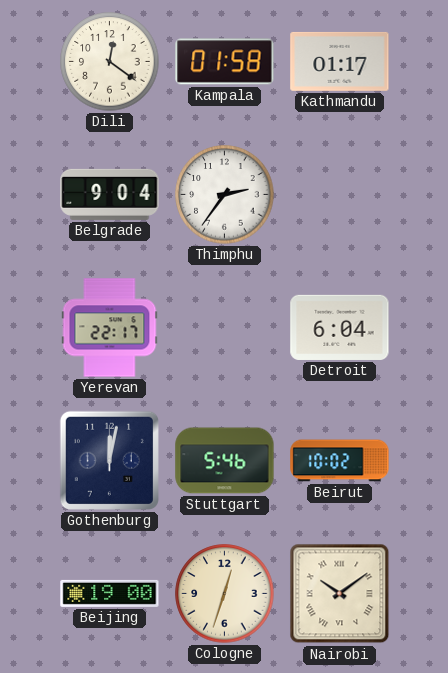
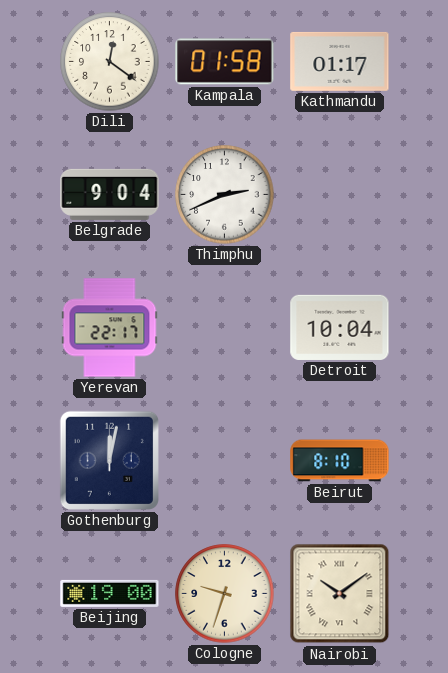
Thimphu: 2:36 -> 2:41 (225, 195)
Detroit: 6:04 -> 10:04 (340, 327)
Stuttgart: 5:46 -> none (225, 461)
Beirut: 10:02 -> 8:10 (340, 461)
Cologne: 12:33 -> 9:33 (225, 594)
